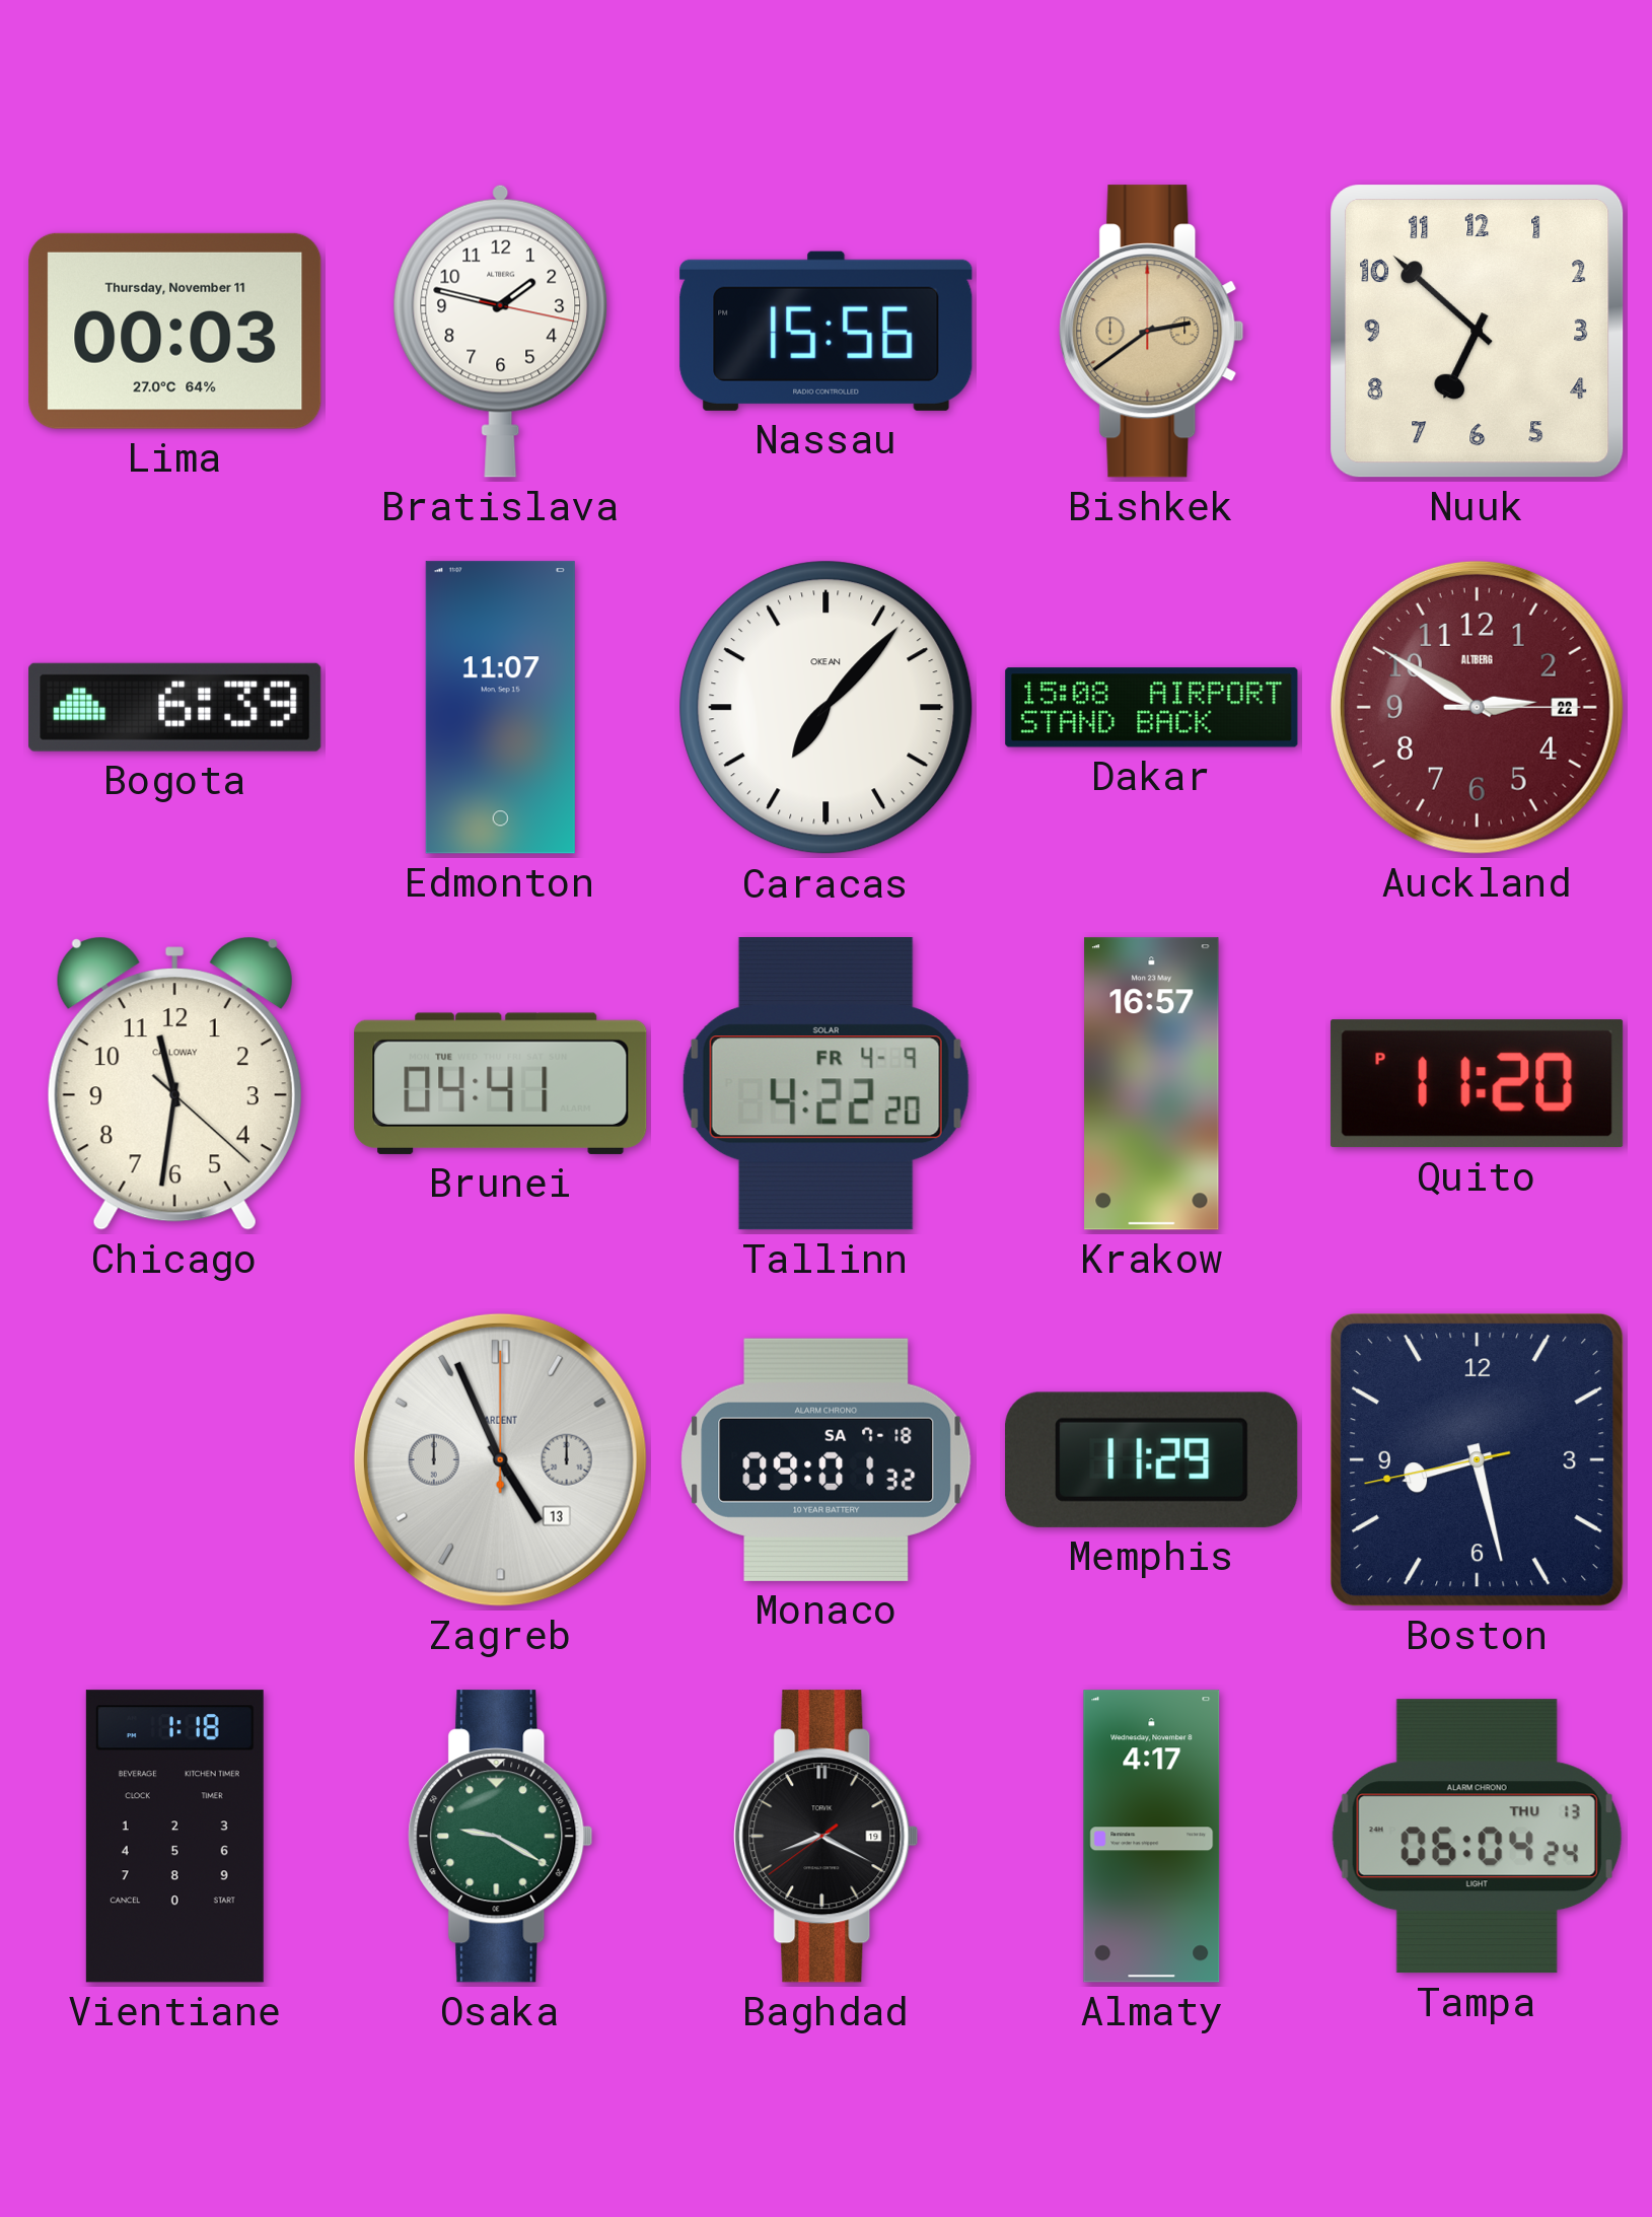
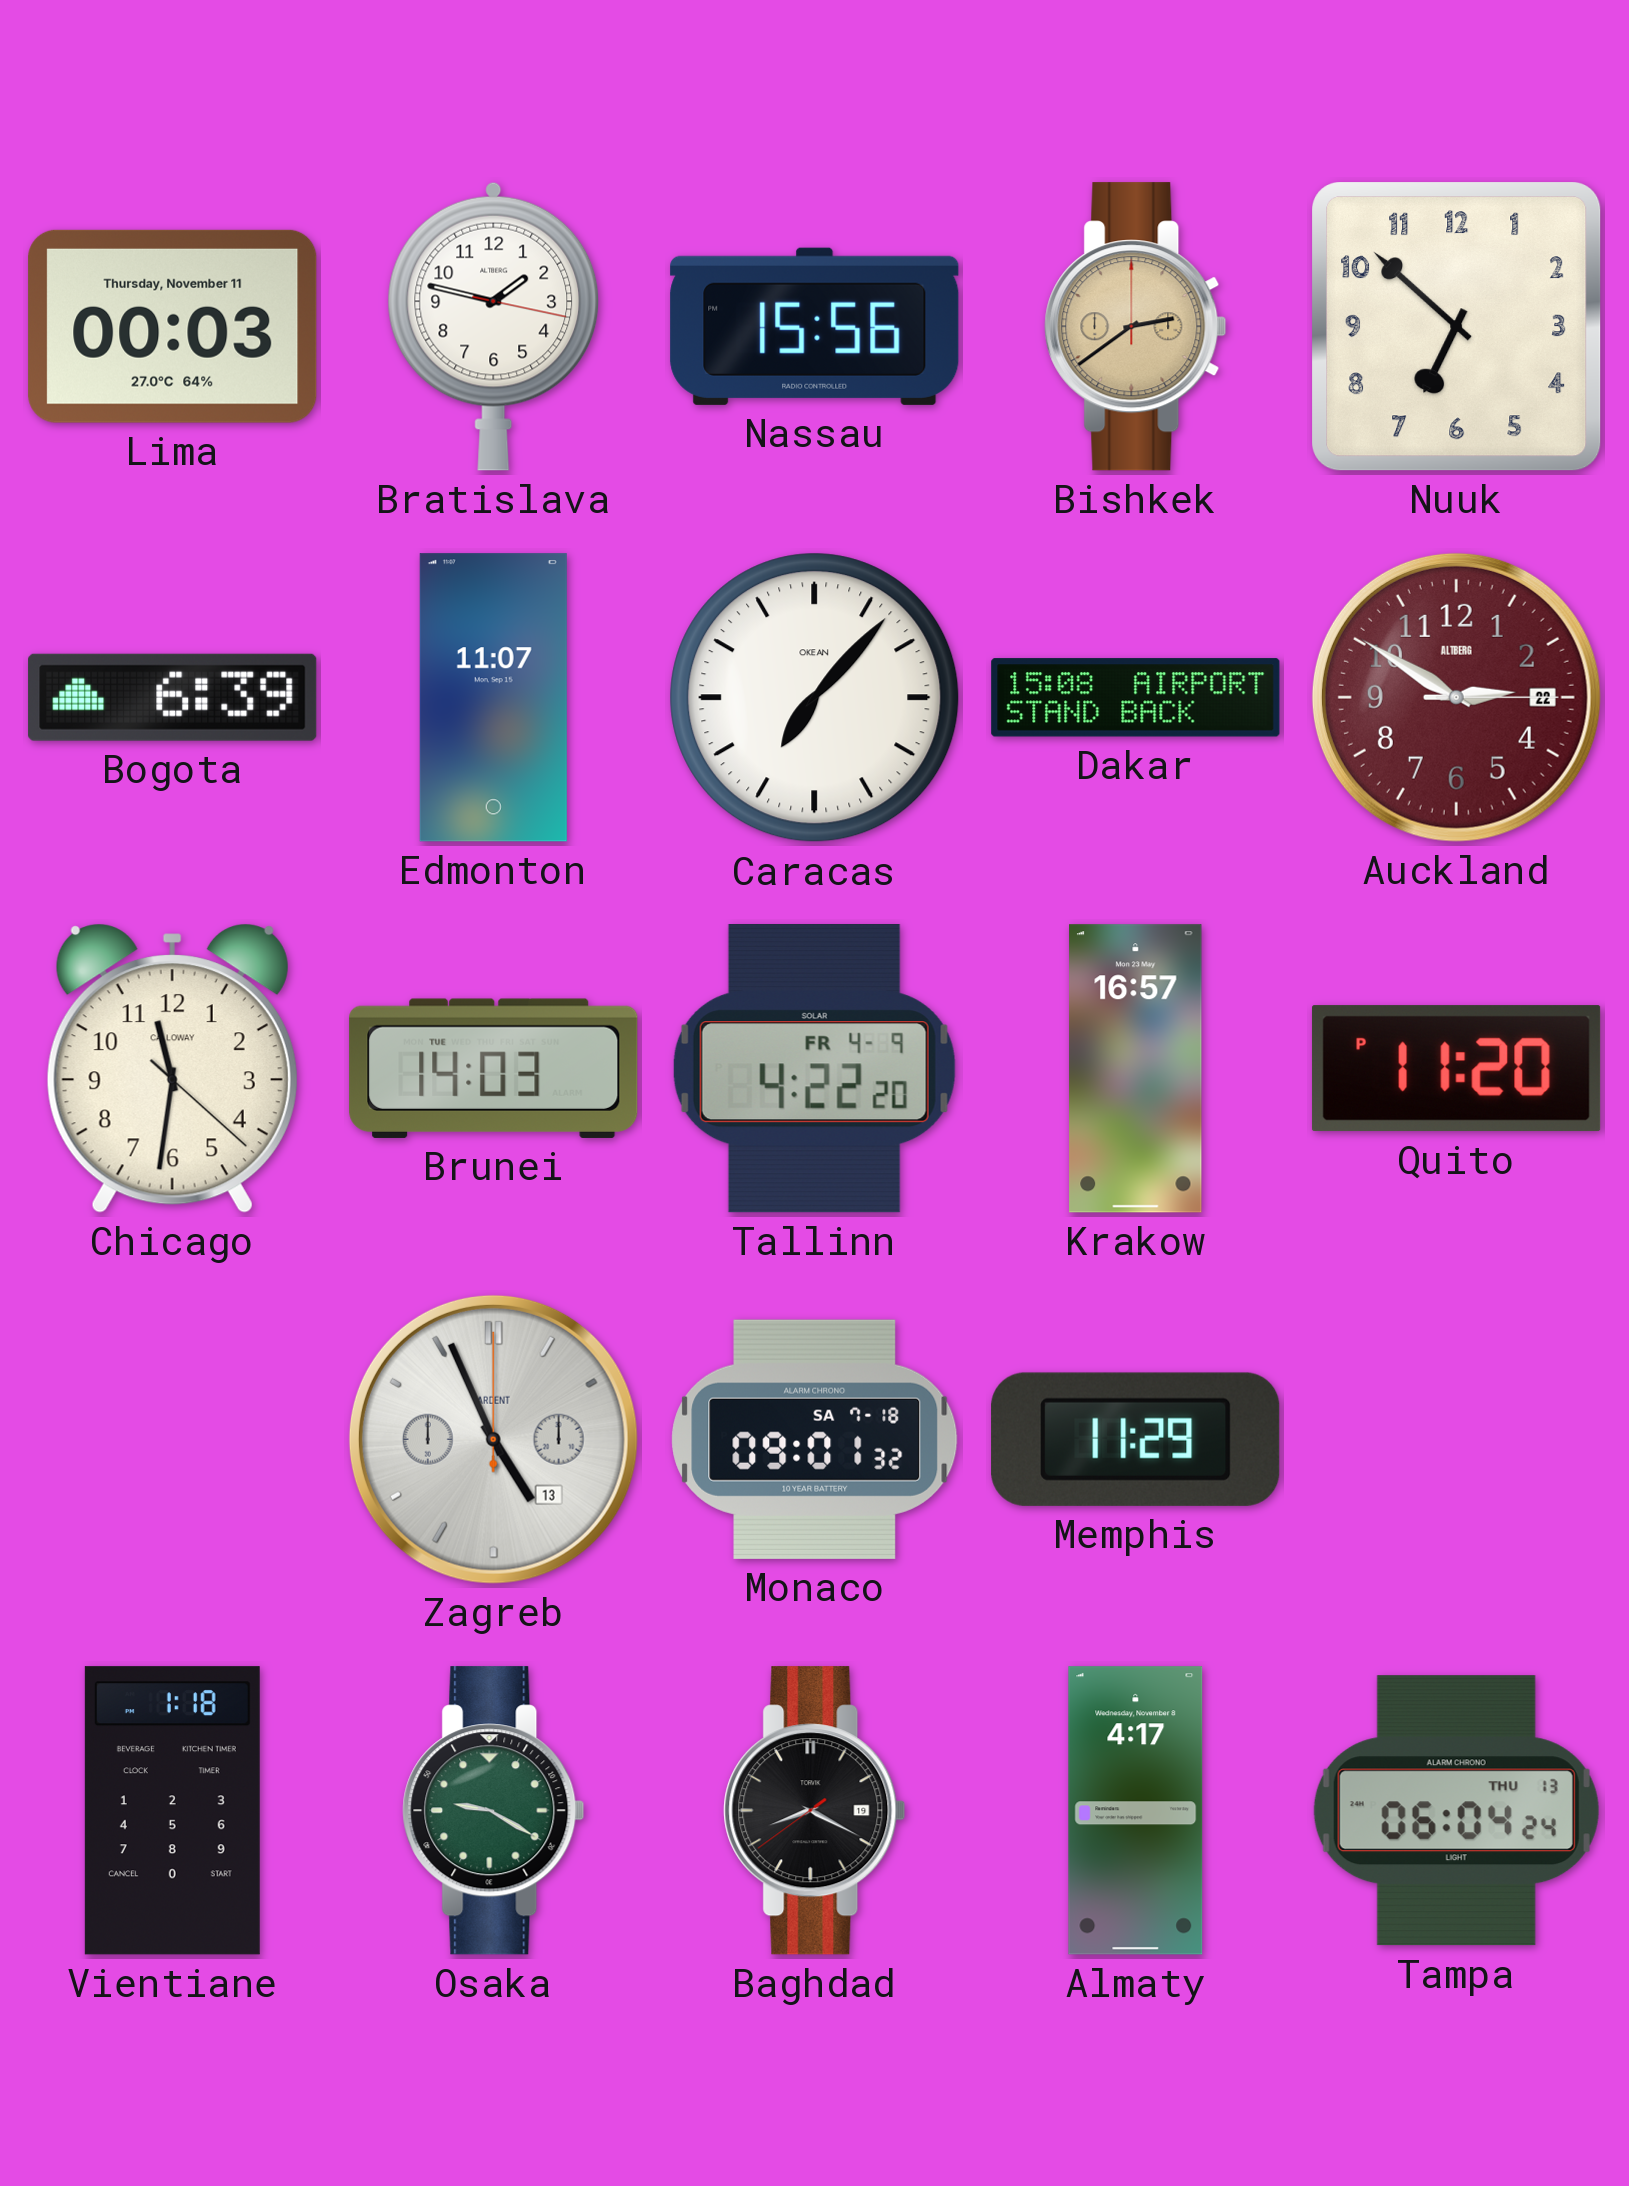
Brunei: 04:41 -> 14:03 (494, 1068)
Boston: 8:27 -> none (1478, 1460)
